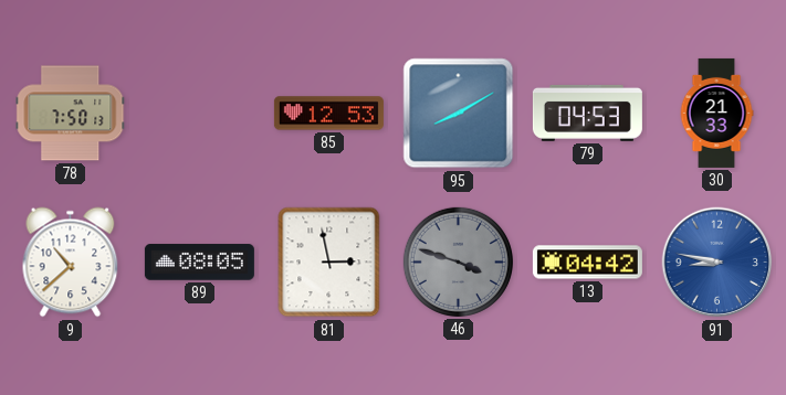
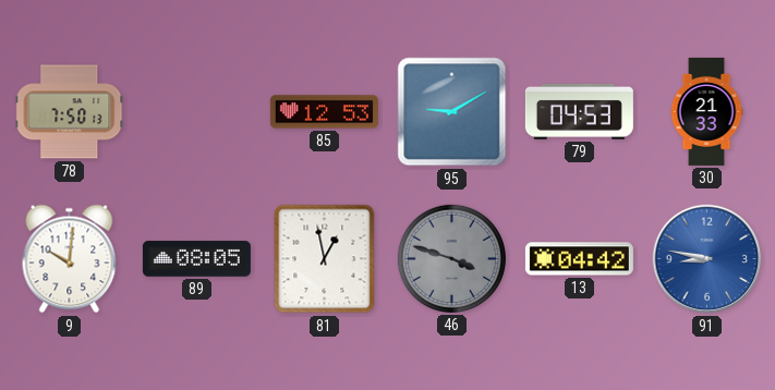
95: 8:10 -> 9:10 (452, 112)
9: 10:38 -> 10:01 (70, 259)
81: 2:58 -> 12:58 (325, 259)
